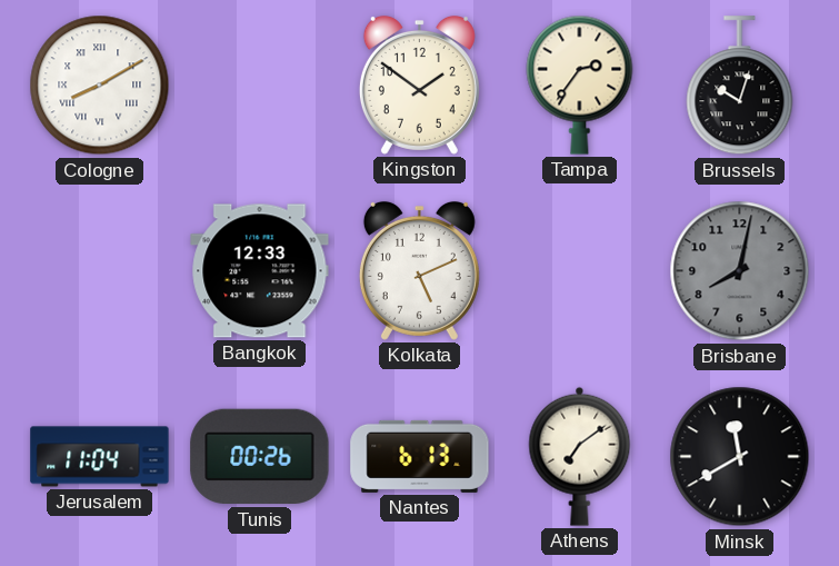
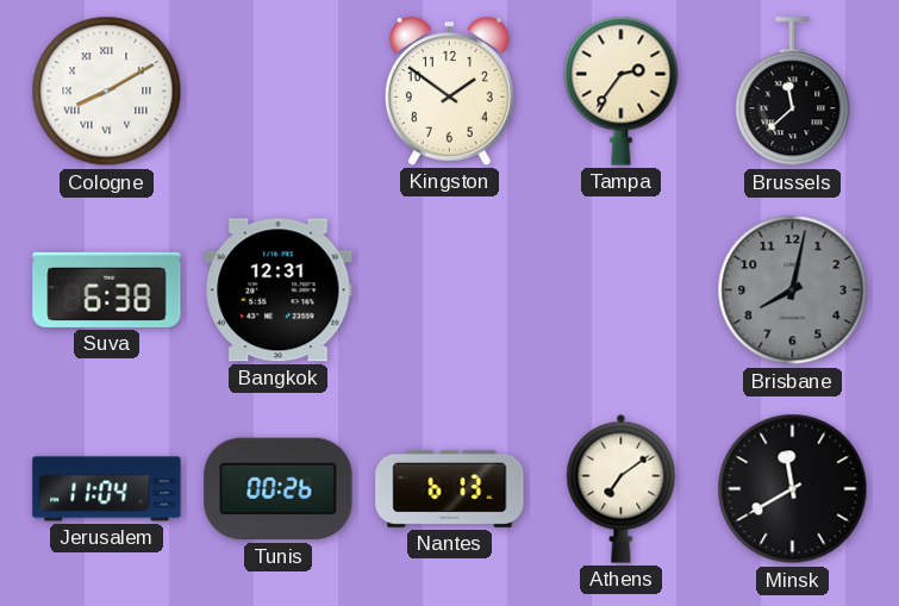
Brussels: 10:03 -> 11:38 (793, 92)
Suva: none -> 6:38 (107, 289)
Bangkok: 12:33 -> 12:31 (279, 290)
Kolkata: 5:11 -> none (419, 270)
